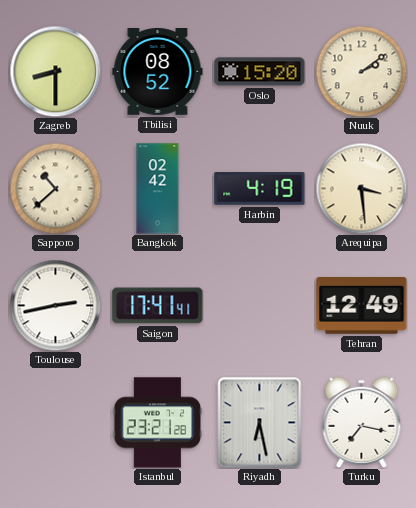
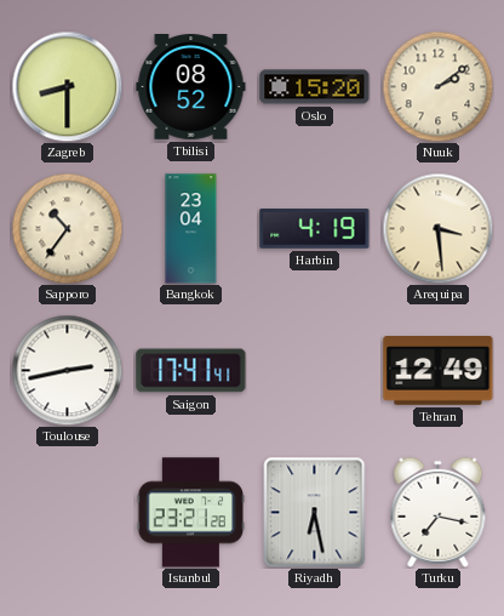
Sapporo: 10:38 -> 10:36 (67, 228)
Bangkok: 02:42 -> 23:04 (191, 229)
